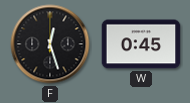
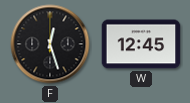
W: 0:45 -> 12:45 (141, 44)
